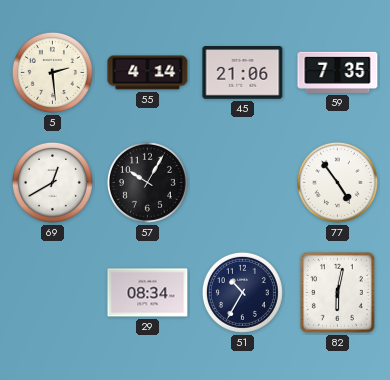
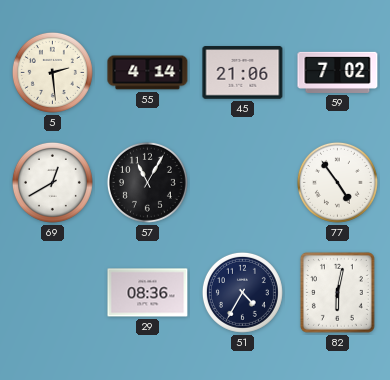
59: 7:35 -> 7:02 (338, 72)
57: 10:05 -> 11:05 (147, 182)
29: 08:34 -> 08:36 (148, 293)
51: 10:35 -> 4:35 (242, 292)
